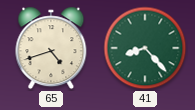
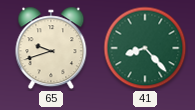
65: 4:42 -> 9:42 (51, 48)
